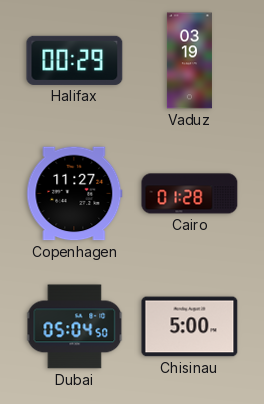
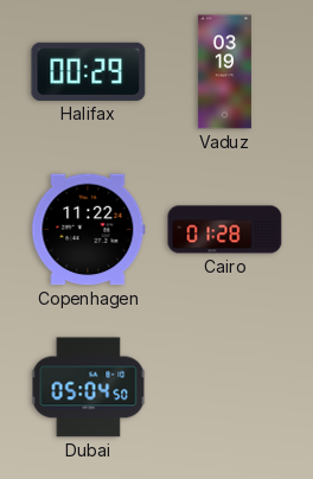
Copenhagen: 11:27 -> 11:22 (89, 230)
Chisinau: 5:00 -> none (190, 327)
